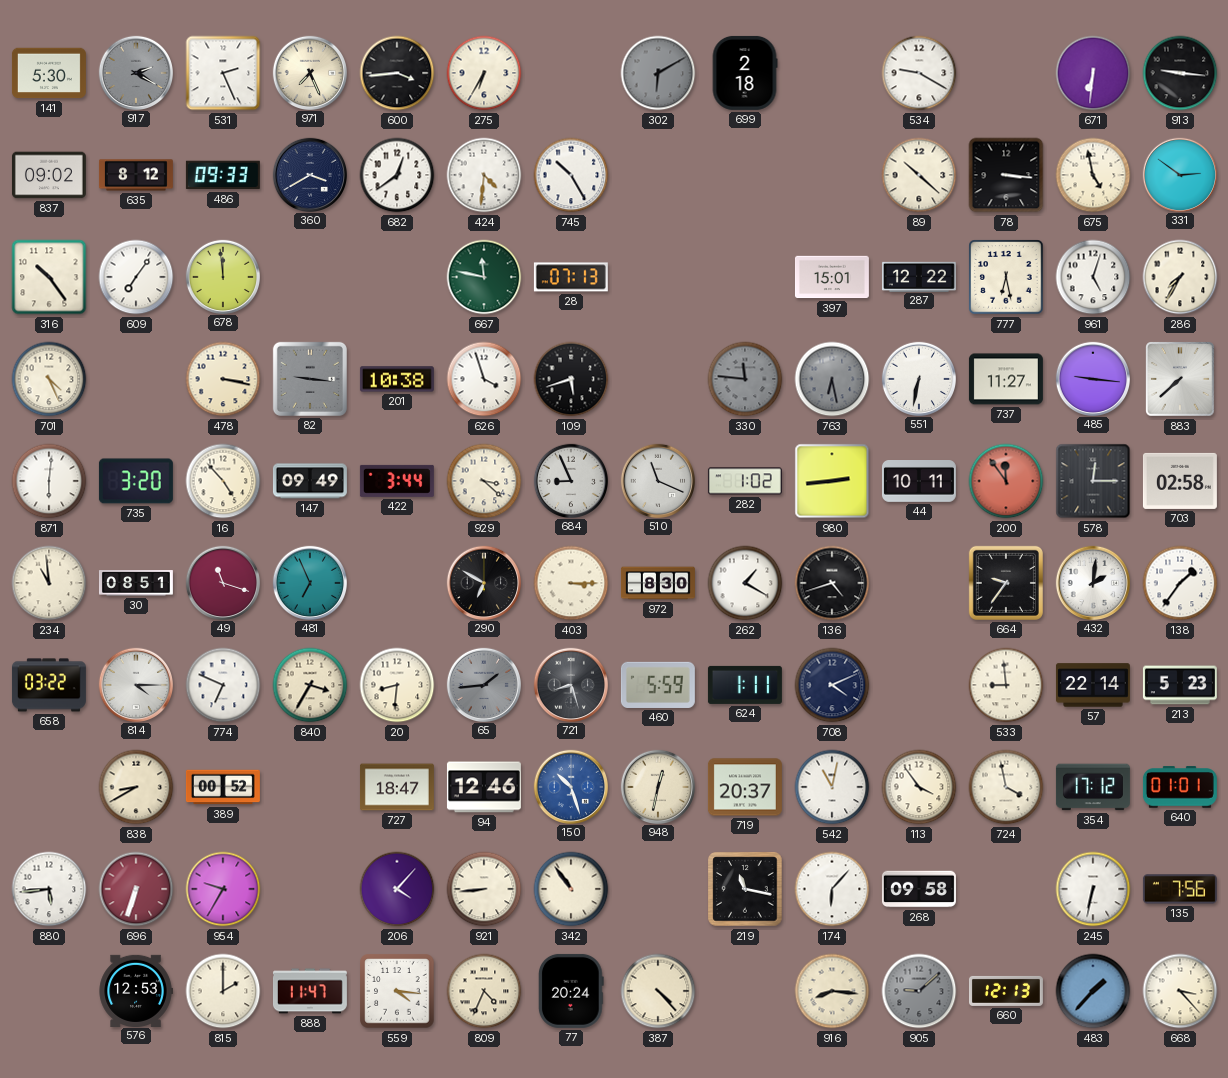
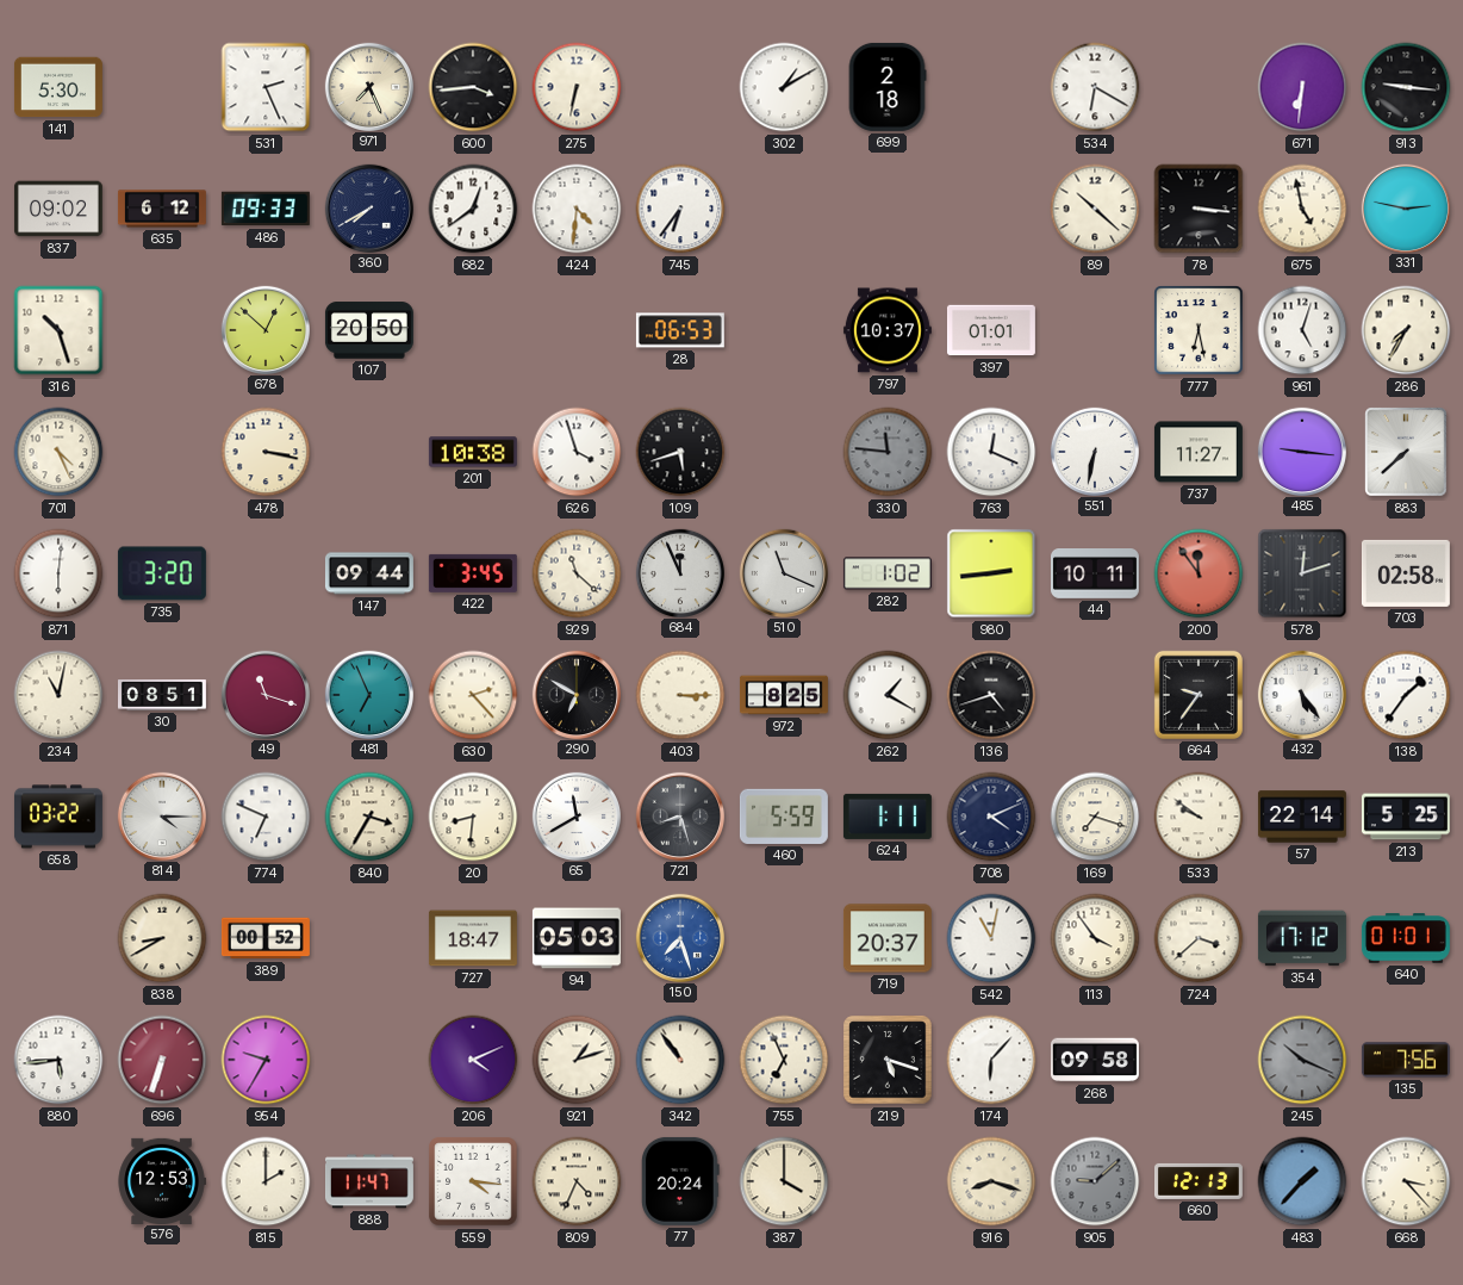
917: 2:20 -> none (135, 72)
275: 6:35 -> 6:32 (577, 87)
302: 6:10 -> 1:10 (784, 87)
302 dial: grey -> white (784, 87)
534: 9:20 -> 6:20 (1095, 87)
635: 8:12 -> 6:12 (162, 209)
360: 3:40 -> 7:40 (368, 207)
745: 10:25 -> 6:36 (680, 209)
331: 2:51 -> 2:47 (1405, 207)
316: 10:24 -> 10:27 (58, 330)
609: 7:06 -> none (136, 277)
678: 11:59 -> 12:52 (264, 329)
107: none -> 20:50 (369, 330)
667: 11:47 -> none (484, 277)
28: 07:13 -> 06:53 (680, 330)
797: none -> 10:37 (888, 330)
397: 15:01 -> 01:01 (991, 330)
287: 12:22 -> none (919, 276)
82: 9:16 -> none (310, 379)
763: 6:28 -> 12:19 (991, 452)
763 dial: grey -> white (991, 452)
16: 4:53 -> none (223, 481)
147: 09:49 -> 09:44 (369, 573)
422: 3:44 -> 3:45 (473, 573)
929: 3:22 -> 11:22 (577, 573)
684: 8:56 -> 11:56 (679, 572)
578: 12:15 -> 12:12 (1302, 573)
234: 10:59 -> 11:02 (58, 695)
630: none -> 2:23 (473, 695)
972: 8:30 -> 8:25 (784, 695)
432: 2:01 -> 5:24 (1301, 694)
65: 1:44 -> 11:40 (575, 815)
65 dial: grey -> white (575, 815)
169: none -> 7:18 (1095, 817)
533: 8:59 -> 9:51 (1199, 817)
213: 5:23 -> 5:25 (1406, 817)
94: 12:46 -> 05:03 (577, 938)
150: 10:27 -> 7:27 (679, 937)
948: 12:32 -> none (657, 786)
724: 3:58 -> 3:38 (1199, 938)
206: 4:07 -> 4:11 (473, 1060)
921: 8:44 -> 1:12 (577, 1060)
755: none -> 6:56 (784, 1060)
219: 11:17 -> 5:18 (888, 1060)
245: 6:32 -> 10:19 (1302, 1060)
245 dial: white -> grey (1302, 1060)
387: 4:23 -> 4:00 (784, 1181)
916: 8:16 -> 8:18 (991, 1181)
